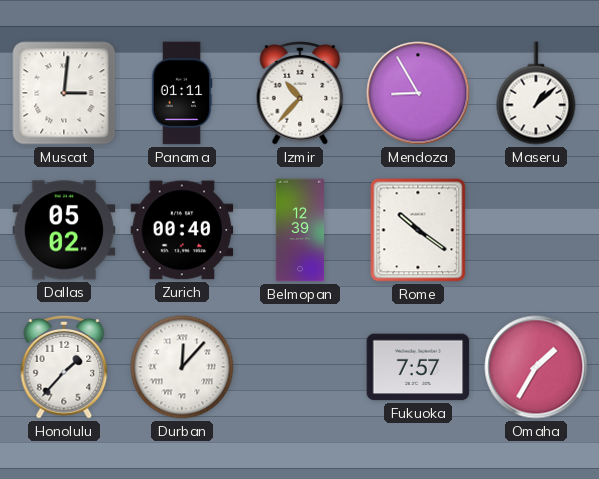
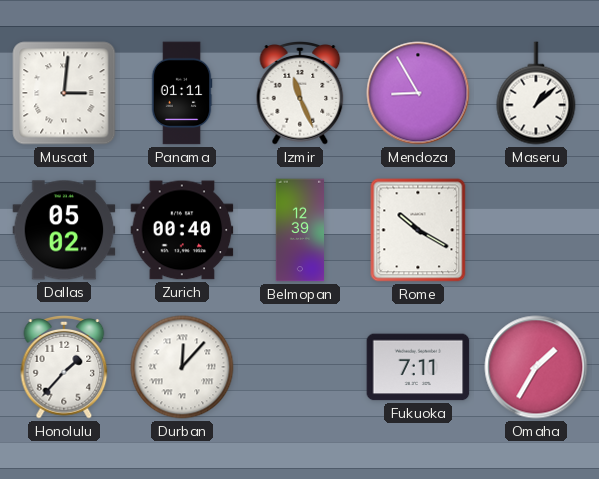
Izmir: 10:37 -> 11:26 (300, 94)
Rome: 10:21 -> 10:20 (418, 230)
Fukuoka: 7:57 -> 7:11 (418, 367)
